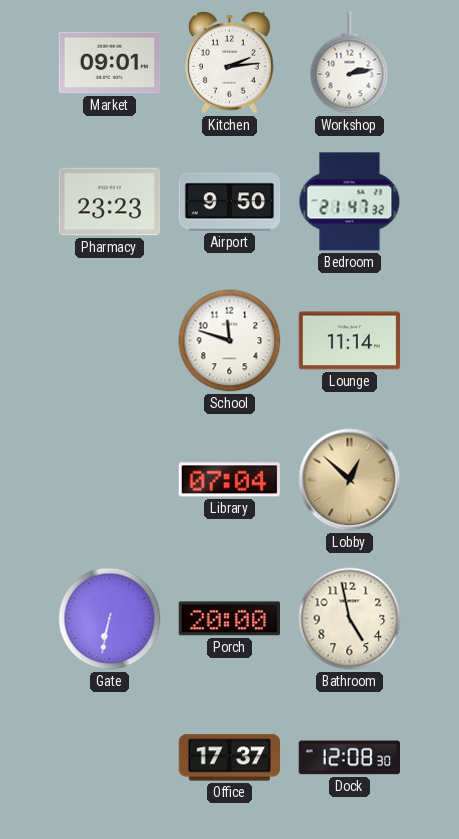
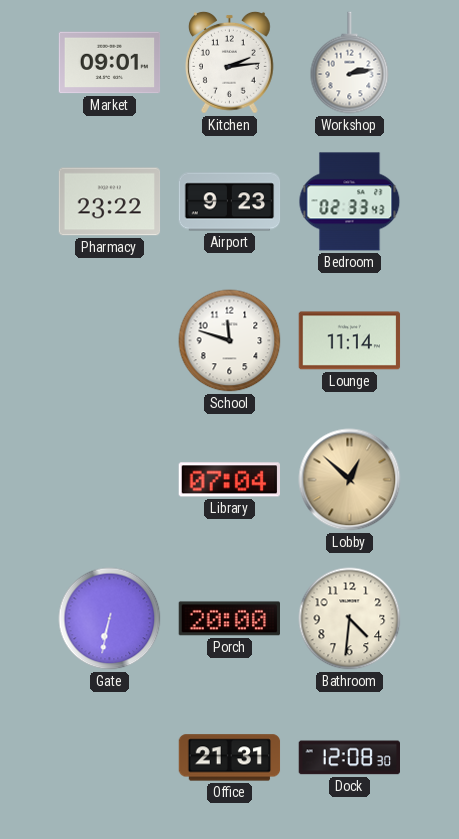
Pharmacy: 23:23 -> 23:22 (110, 202)
Airport: 9:50 -> 9:23 (230, 202)
Bedroom: 21:47 -> 02:33 (350, 202)
Bathroom: 4:58 -> 4:31 (350, 619)
Office: 17:37 -> 21:31 (230, 758)
